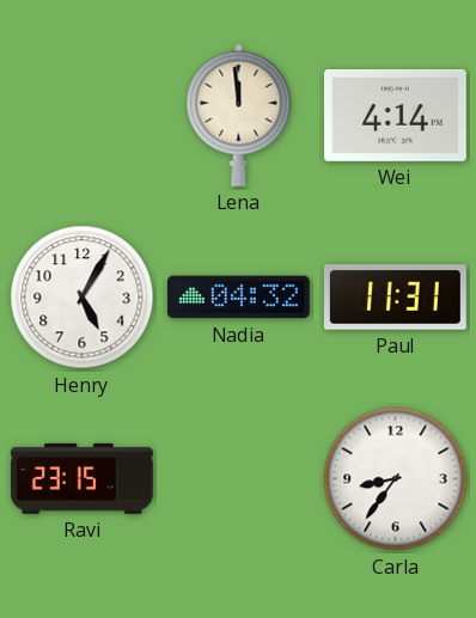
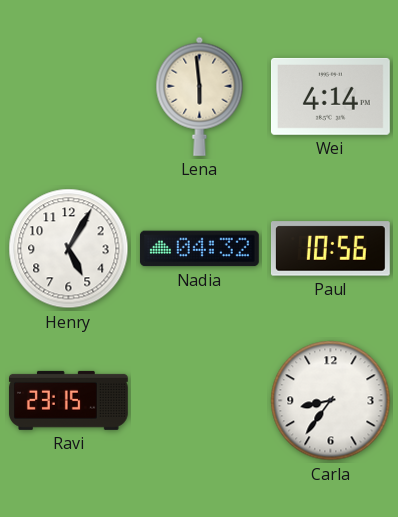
Lena: 11:59 -> 5:59 (200, 96)
Paul: 11:31 -> 10:56 (330, 249)
